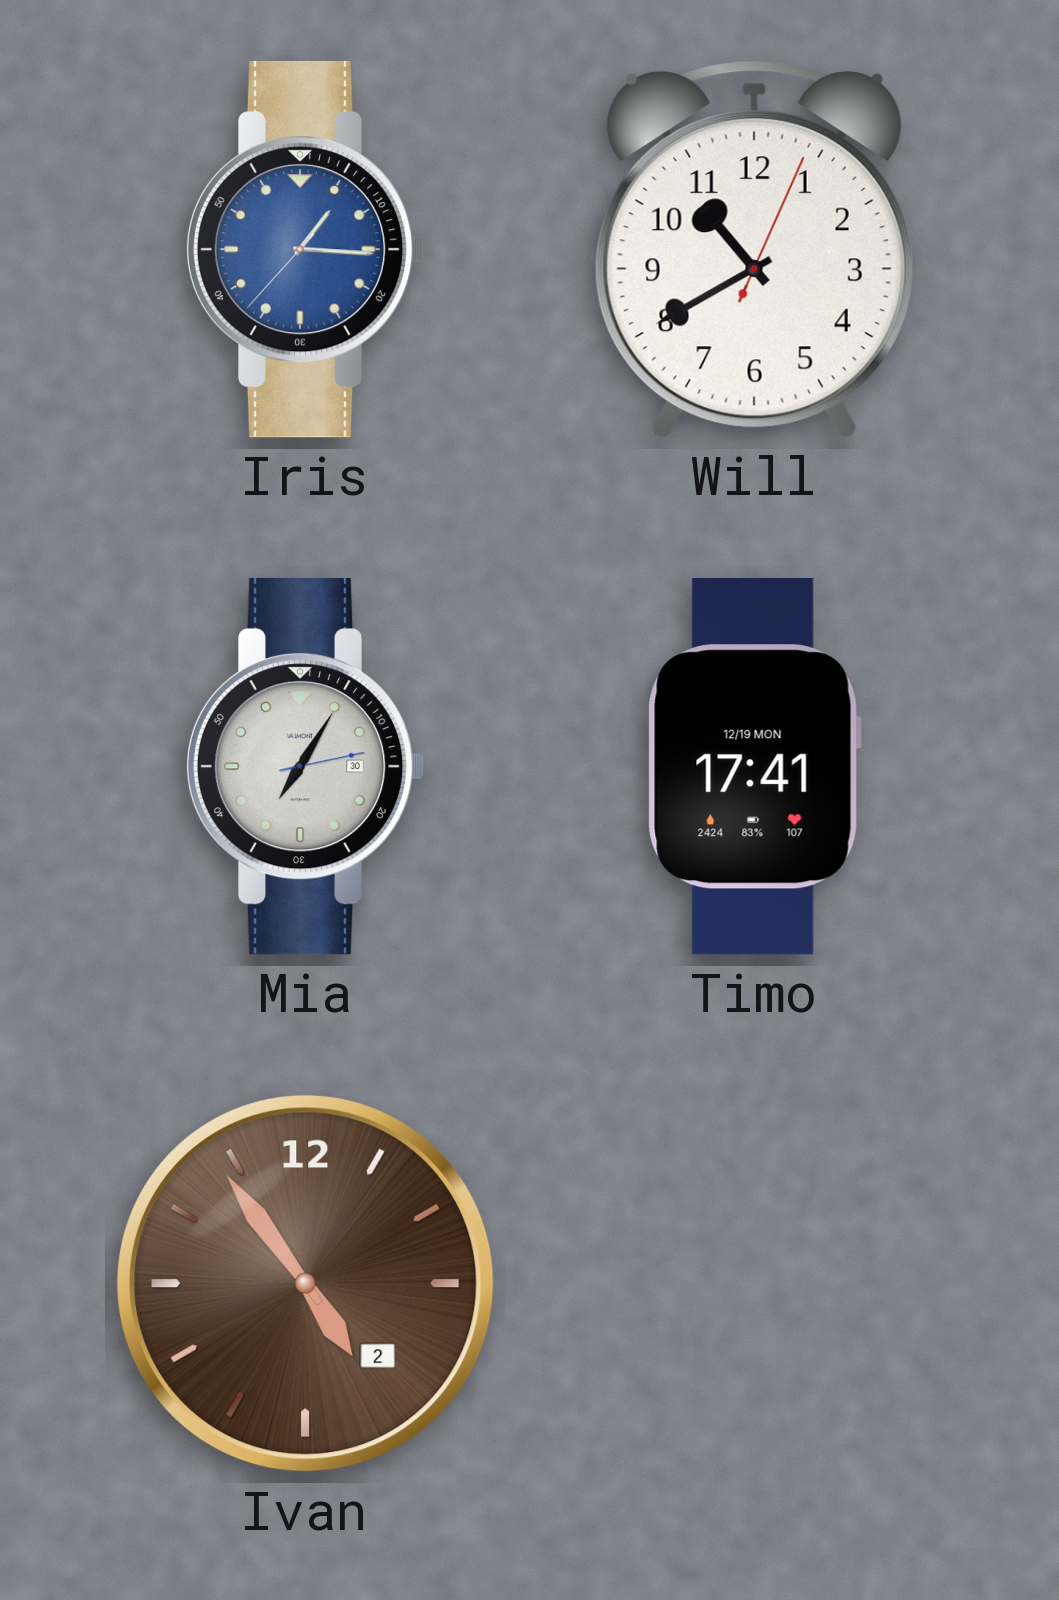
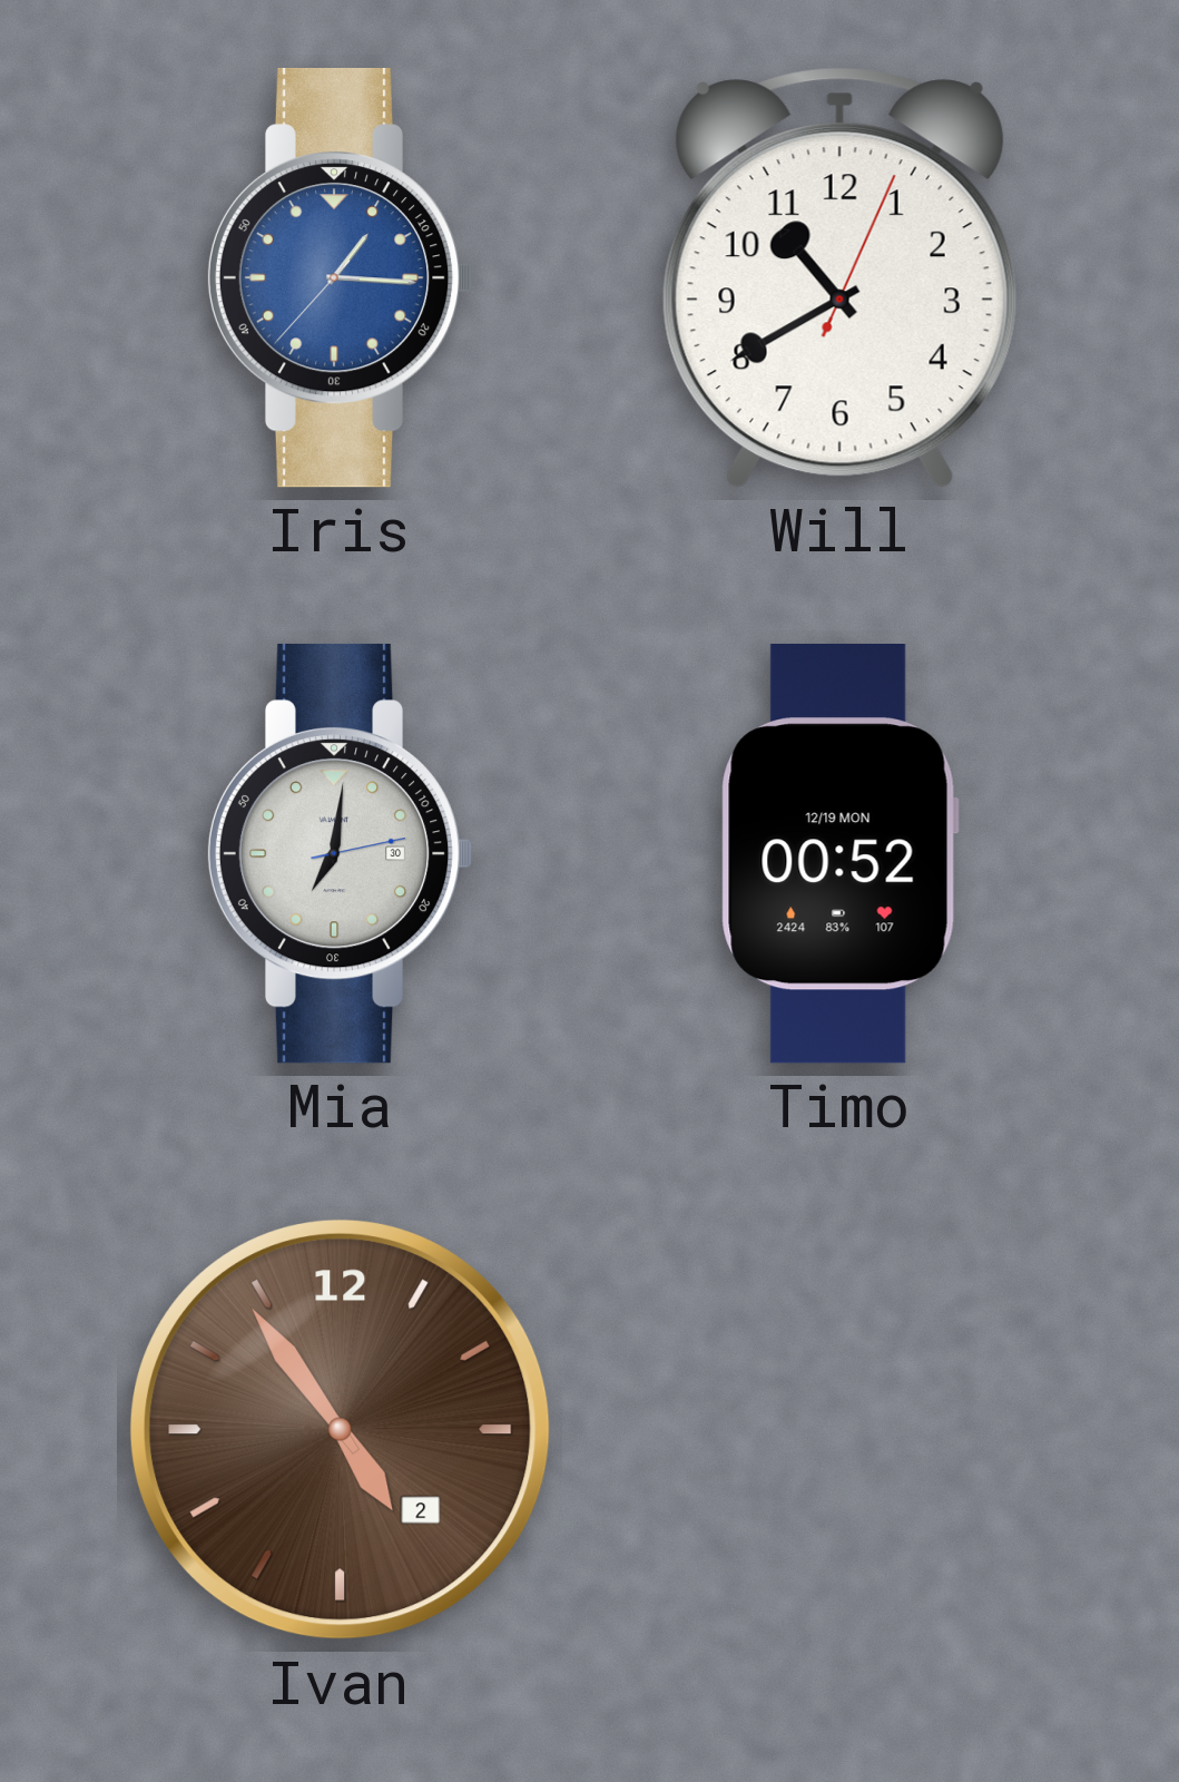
Mia: 7:05 -> 7:01 (340, 853)
Timo: 17:41 -> 00:52 (839, 854)
